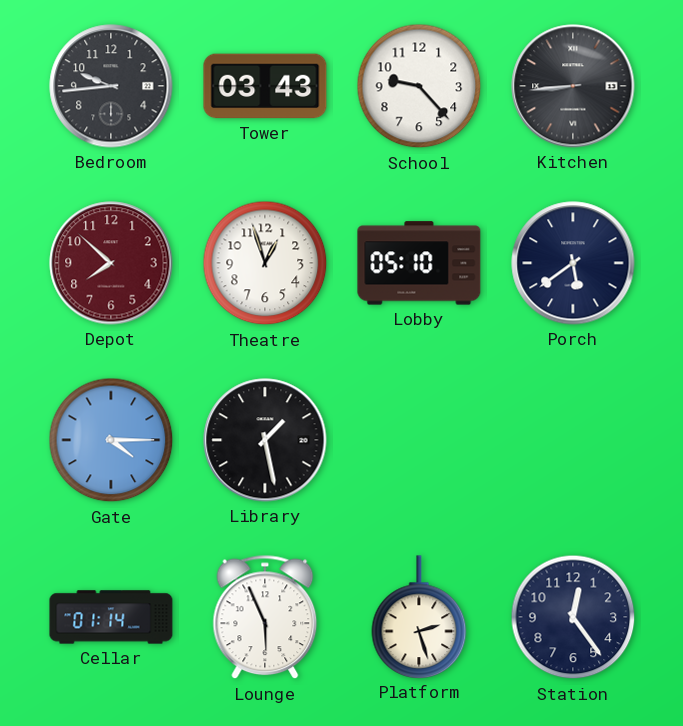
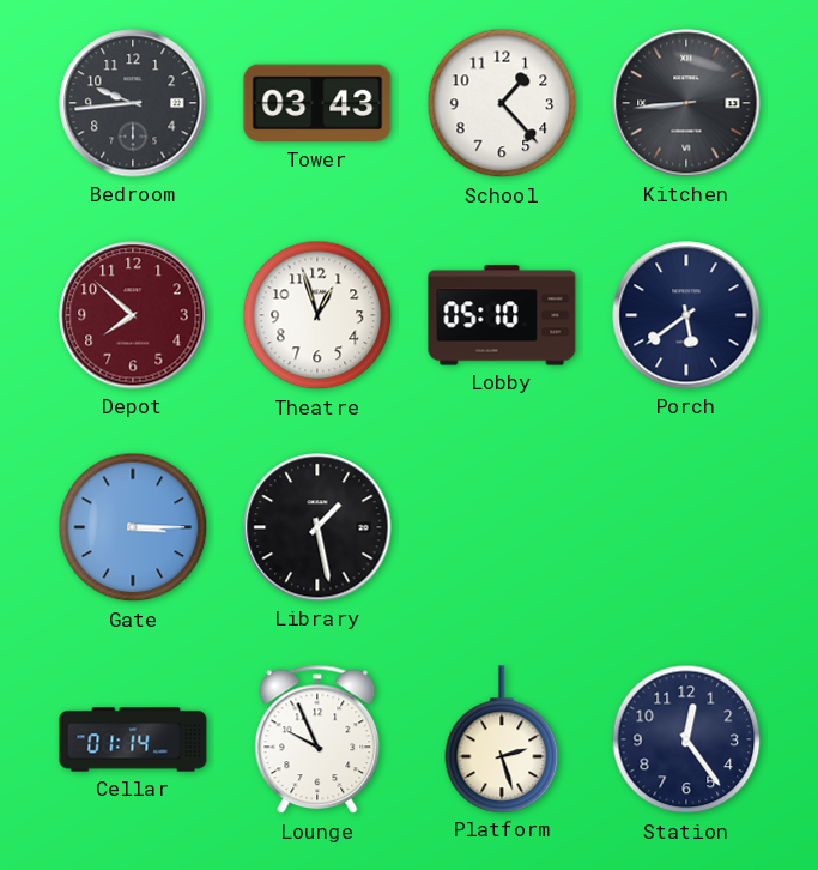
School: 9:23 -> 1:23 (502, 103)
Gate: 4:15 -> 3:15 (133, 527)
Lounge: 5:56 -> 9:56 (317, 739)
